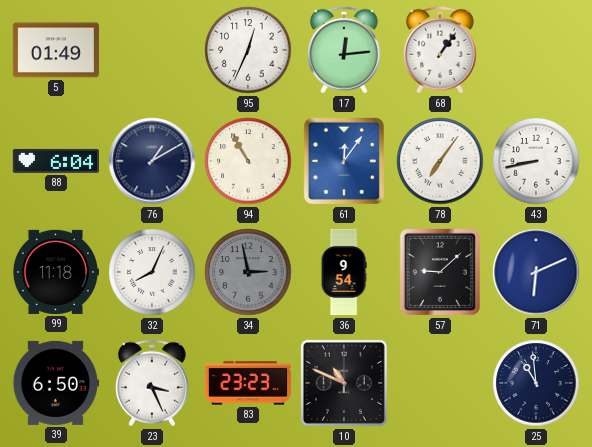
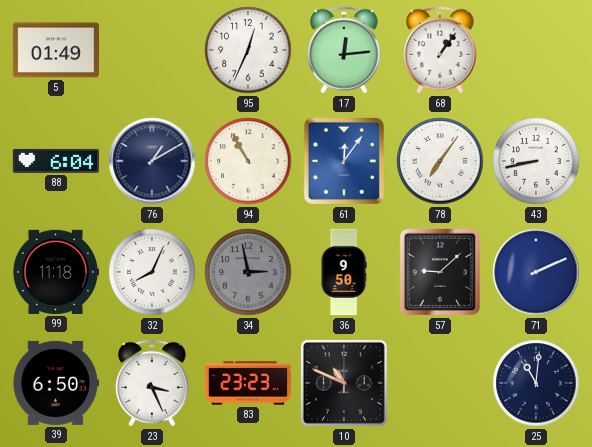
36: 9:54 -> 9:50 (344, 272)
71: 6:11 -> 2:11 (536, 272)
25: 10:59 -> 11:01 (536, 383)
